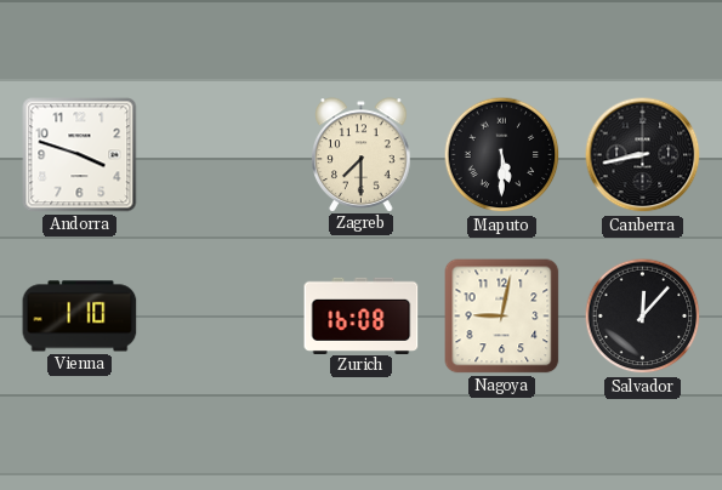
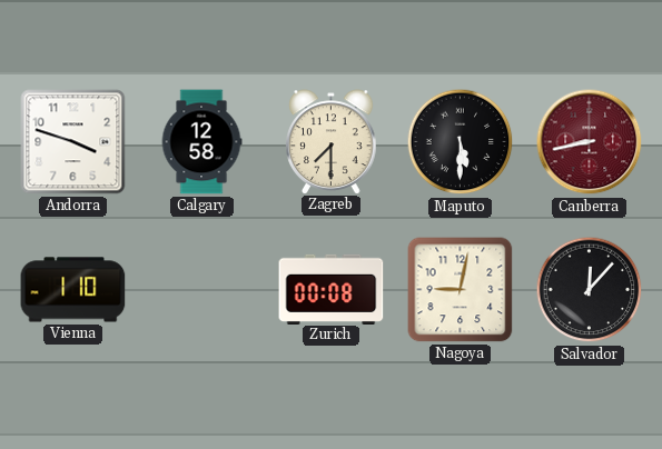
Calgary: none -> 12:58 (201, 142)
Canberra dial: black -> burgundy (590, 142)
Zurich: 16:08 -> 00:08 (332, 289)
